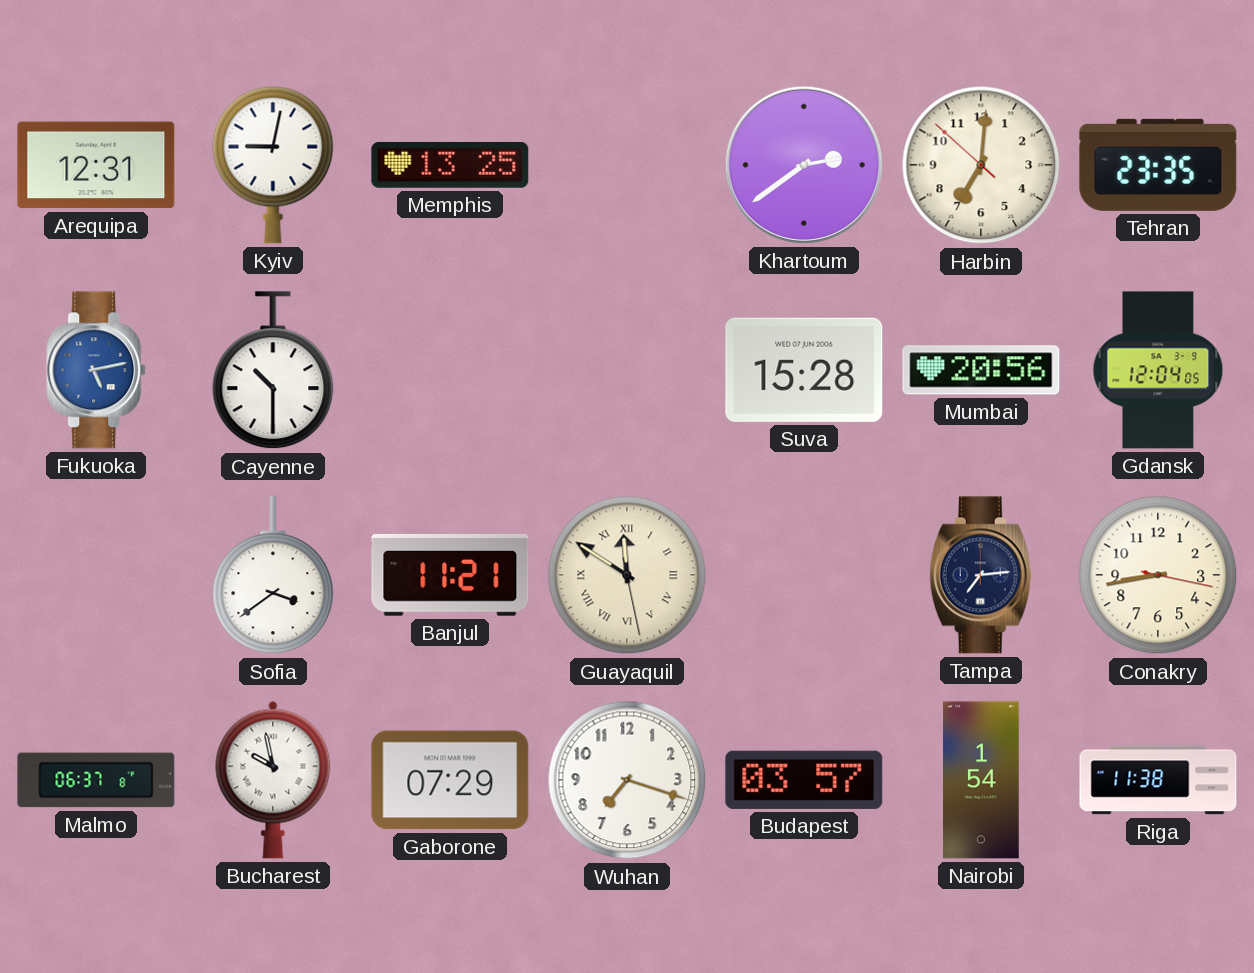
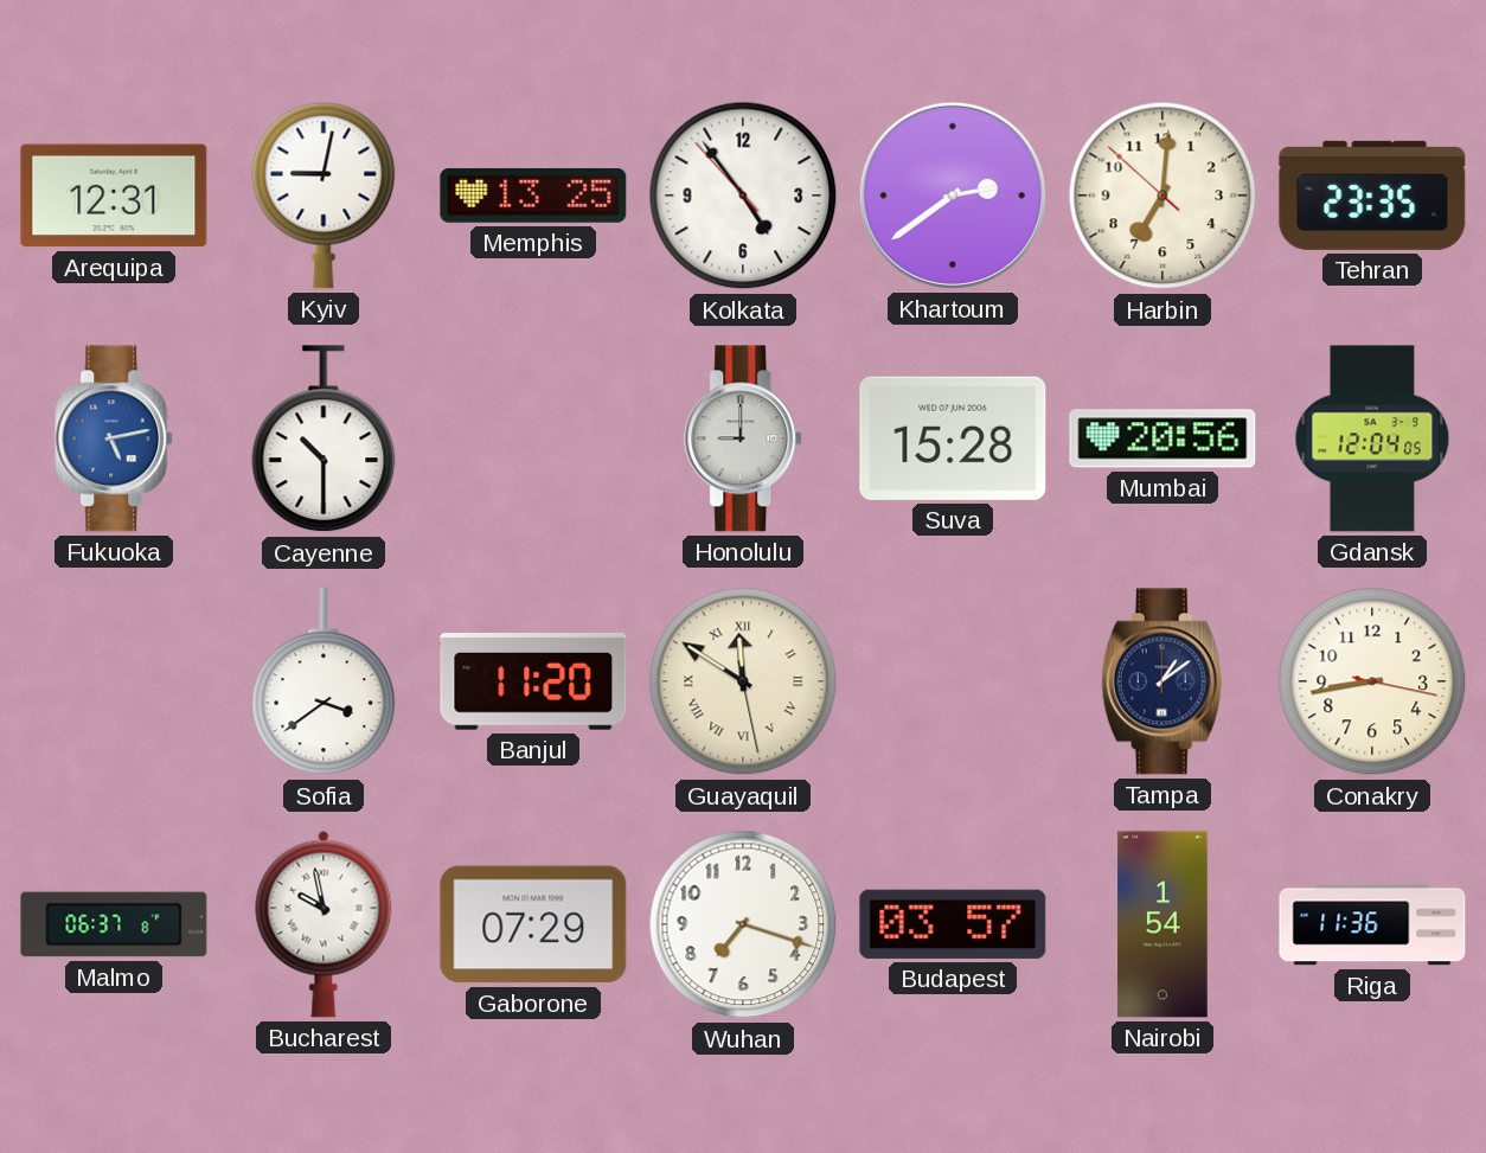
Kolkata: none -> 4:53 (743, 196)
Honolulu: none -> 9:00 (744, 438)
Banjul: 11:21 -> 11:20 (533, 683)
Tampa: 7:14 -> 1:09 (1162, 681)
Riga: 11:38 -> 11:36 (1372, 924)
